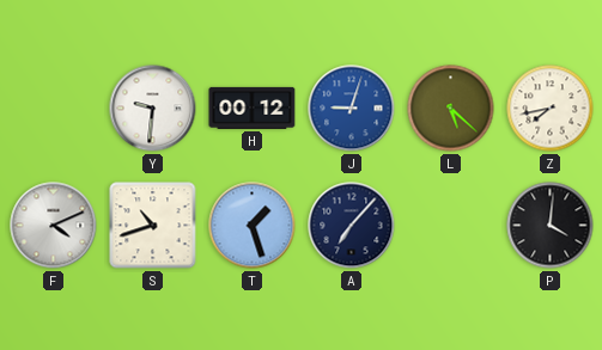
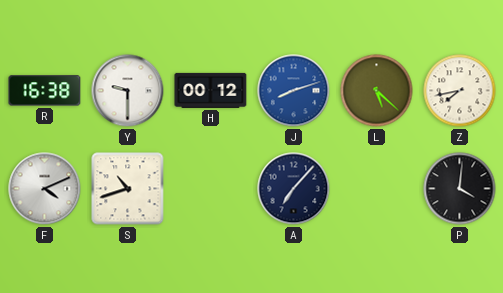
R: none -> 16:38 (45, 91)
Y: 9:31 -> 9:30 (128, 91)
J: 9:03 -> 8:12 (294, 91)
T: 1:27 -> none (253, 226)
